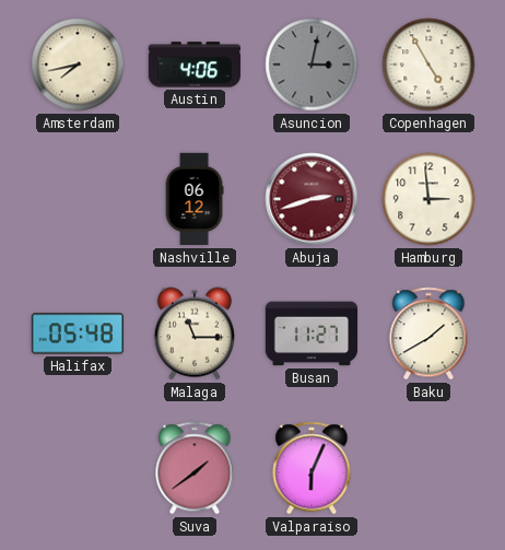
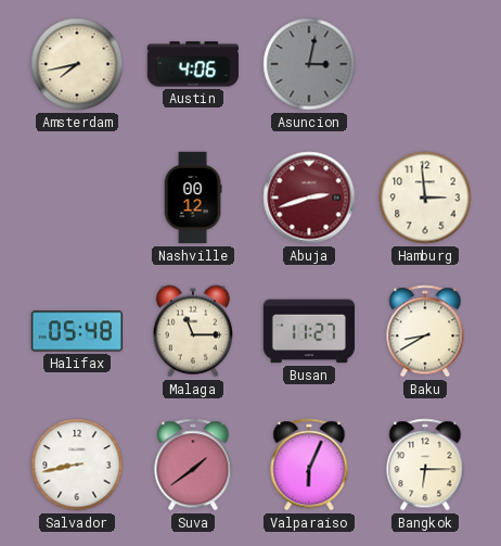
Copenhagen: 4:55 -> none (428, 65)
Nashville: 06:12 -> 00:12 (193, 198)
Baku: 1:40 -> 8:40 (425, 331)
Salvador: none -> 8:43 (77, 465)
Bangkok: none -> 6:15 (425, 465)
